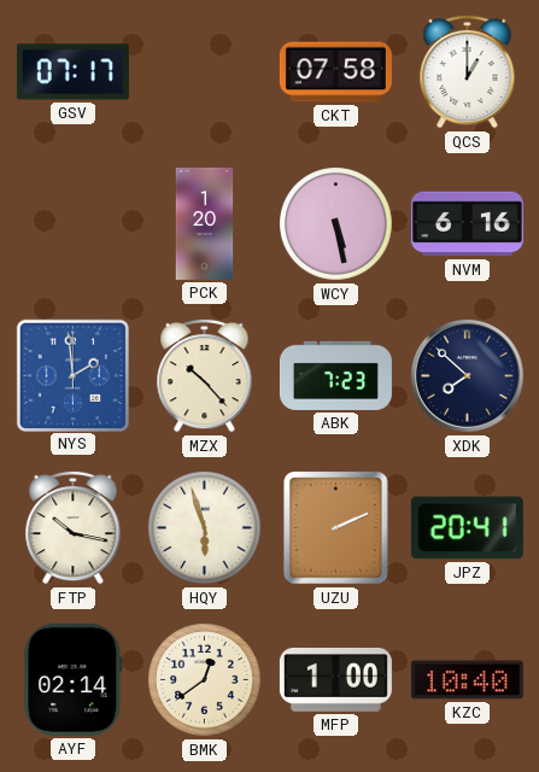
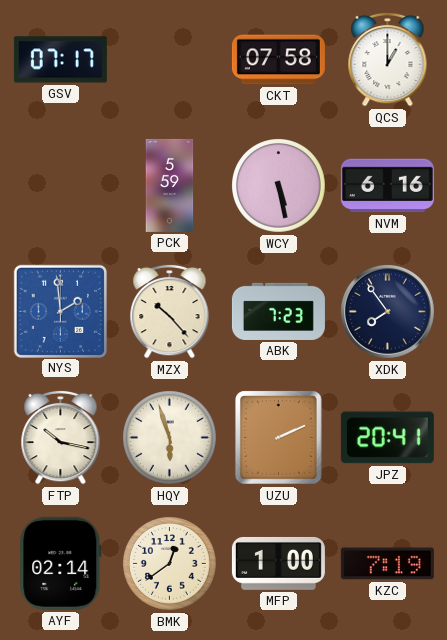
PCK: 1:20 -> 5:59 (170, 185)
XDK: 7:52 -> 7:54 (387, 311)
KZC: 10:40 -> 7:19 (387, 564)
